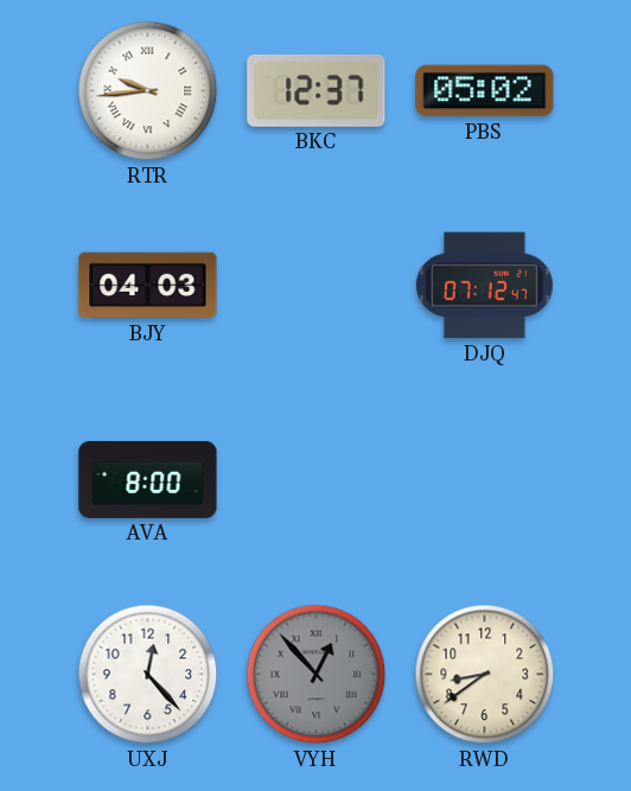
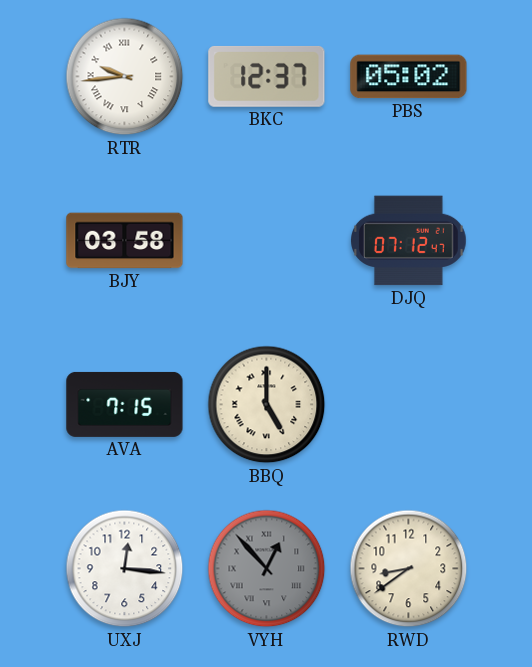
BJY: 04:03 -> 03:58 (125, 241)
AVA: 8:00 -> 7:15 (125, 404)
BBQ: none -> 5:00 (267, 405)
UXJ: 12:23 -> 12:16 (125, 569)
